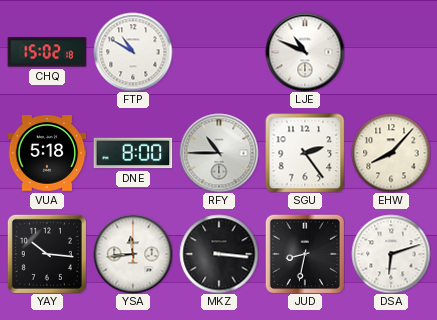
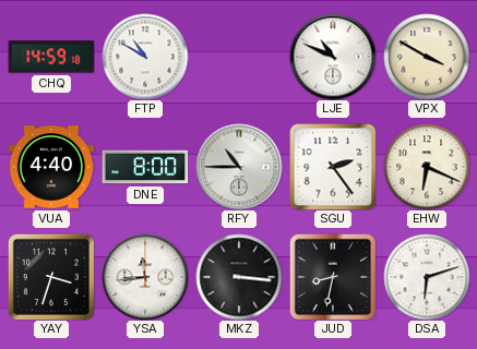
CHQ: 15:02 -> 14:59 (51, 57)
VPX: none -> 3:50 (427, 57)
VUA: 5:18 -> 4:40 (51, 167)
EHW: 8:07 -> 6:19 (427, 167)
YAY: 10:16 -> 3:33 (51, 277)
